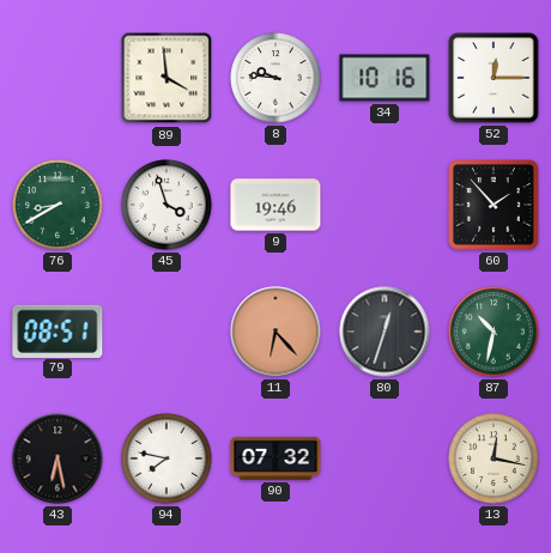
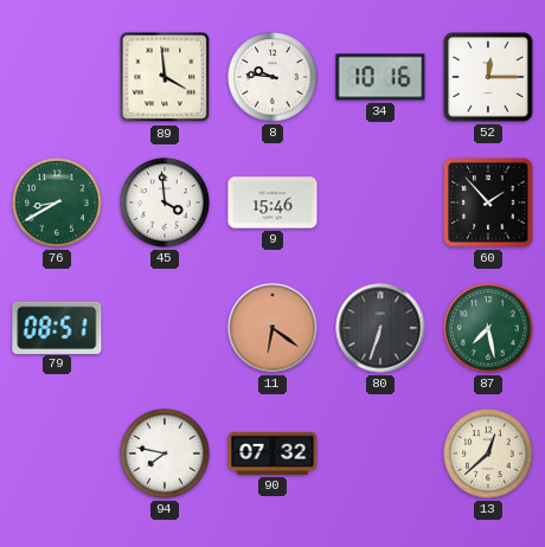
45: 3:57 -> 3:59 (165, 202)
9: 19:46 -> 15:46 (272, 202)
11: 6:23 -> 6:21 (272, 328)
80: 12:33 -> 6:33 (380, 328)
87: 10:32 -> 7:28 (488, 328)
43: 6:28 -> none (57, 458)
13: 12:17 -> 12:38 (488, 453)
